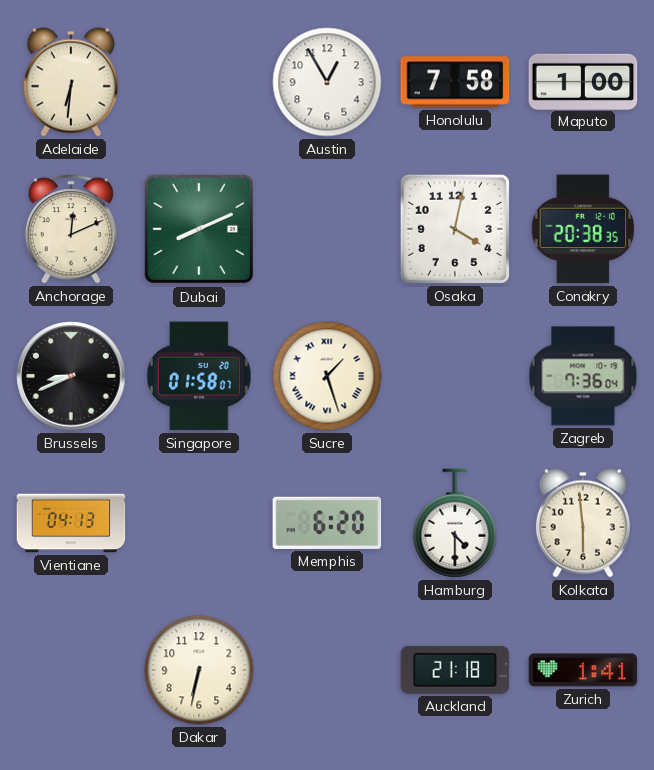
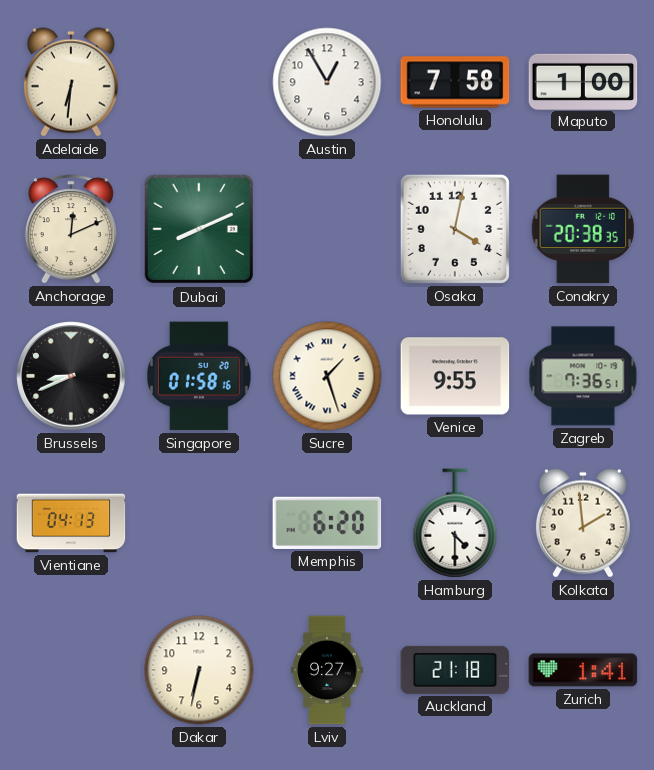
Singapore: 01:58:07 -> 01:58:16 (199, 376)
Venice: none -> 9:55 (455, 376)
Zagreb: 7:36:04 -> 7:36:51 (583, 376)
Kolkata: 5:59 -> 1:59 (583, 523)
Lviv: none -> 9:27 (327, 670)
